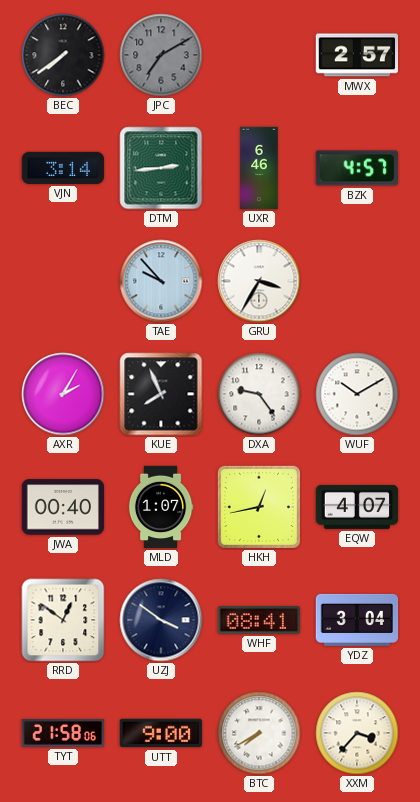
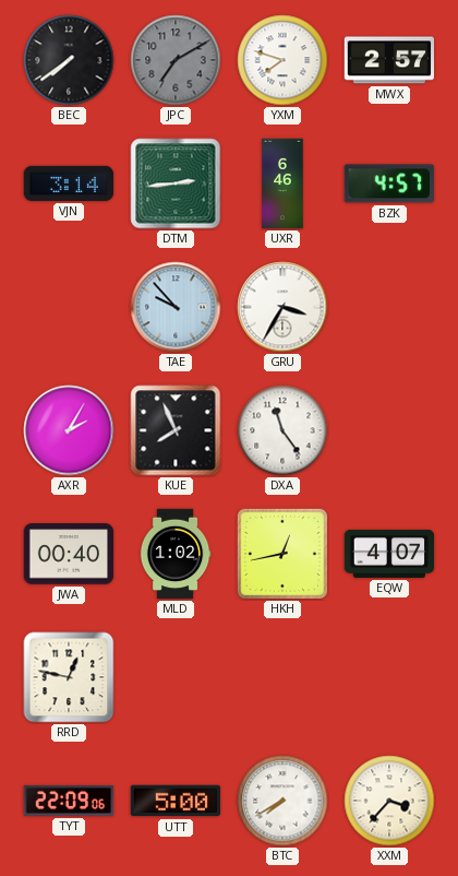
YXM: none -> 7:48 (282, 60)
DXA: 9:24 -> 11:24 (282, 430)
WUF: 10:10 -> none (357, 394)
MLD: 1:07 -> 1:02 (176, 554)
RRD: 12:51 -> 12:47 (69, 677)
UZJ: 3:51 -> none (161, 620)
WHF: 08:41 -> none (259, 620)
YDZ: 3:04 -> none (357, 620)
TYT: 21:58 -> 22:09 (68, 801)
UTT: 9:00 -> 5:00 (174, 801)
